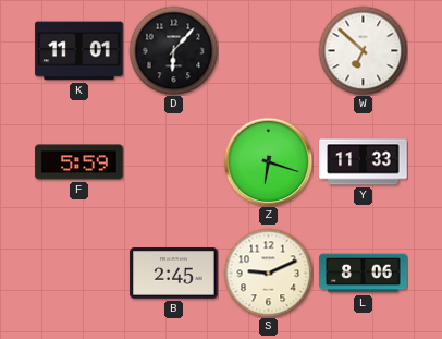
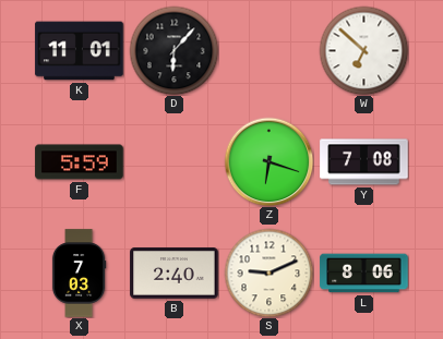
Y: 11:33 -> 7:08 (364, 162)
X: none -> 7:03 (79, 274)
B: 2:45 -> 2:40 (175, 274)
